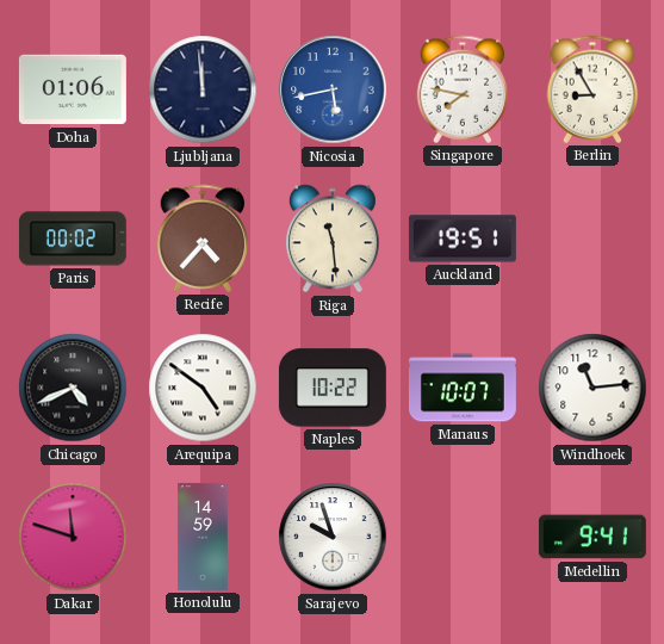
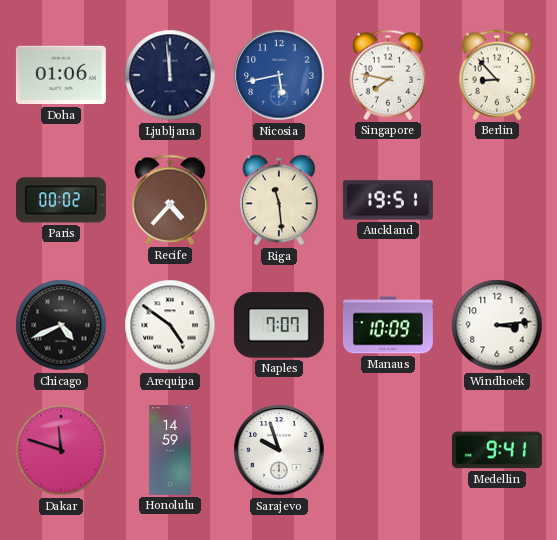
Berlin: 8:55 -> 8:53 (497, 75)
Naples: 10:22 -> 7:07 (279, 325)
Manaus: 10:07 -> 10:09 (388, 325)
Windhoek: 11:14 -> 3:14 (497, 325)
